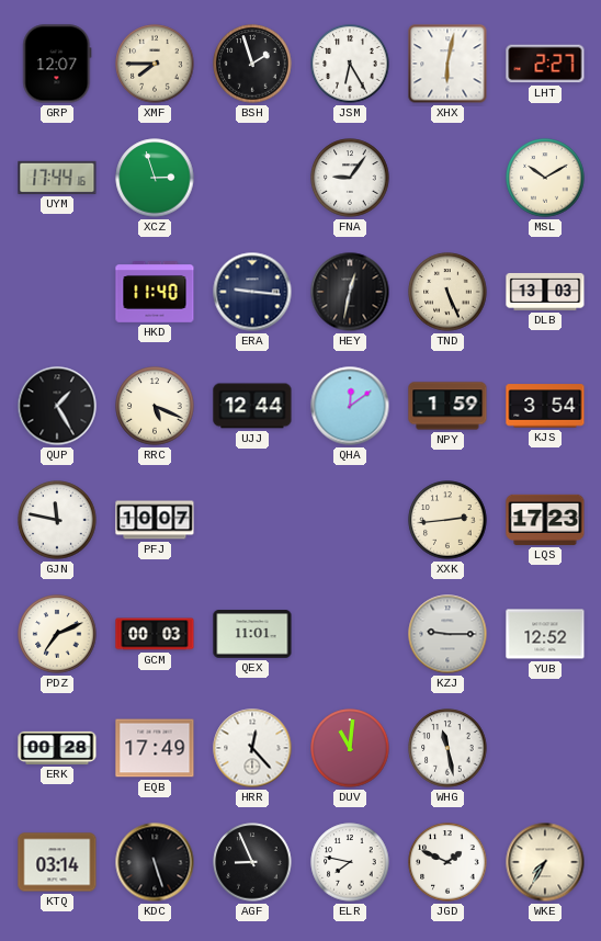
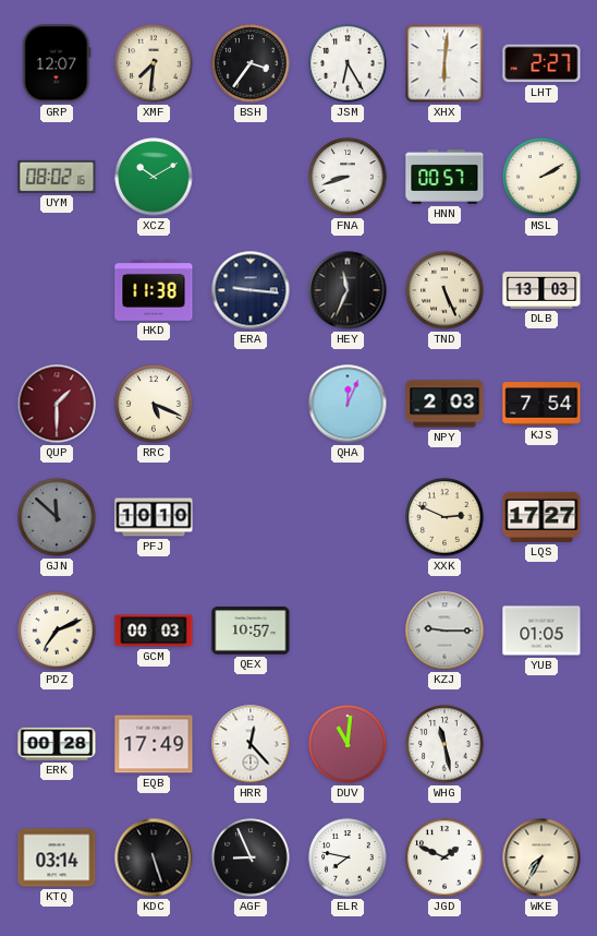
XMF: 7:45 -> 7:31 (154, 63)
BSH: 1:57 -> 3:36 (251, 63)
XHX: 6:02 -> 6:01 (444, 63)
UYM: 17:44 -> 08:02 (57, 177)
XCZ: 2:57 -> 10:10 (154, 177)
FNA: 9:06 -> 8:42 (348, 177)
HNN: none -> 00:57 (444, 177)
MSL: 10:10 -> 2:10 (541, 177)
HKD: 11:40 -> 11:38 (154, 291)
HEY: 12:32 -> 11:34 (348, 290)
QUP: 1:25 -> 1:30 (57, 404)
QUP dial: black -> burgundy (57, 404)
UJJ: 12:44 -> none (252, 406)
QHA: 12:09 -> 12:04 (348, 404)
NPY: 1:59 -> 2:03 (444, 404)
KJS: 3:54 -> 7:54 (541, 404)
GJN: 11:47 -> 11:52 (57, 517)
GJN dial: white -> grey (57, 517)
PFJ: 10:07 -> 10:10 (154, 517)
XXK: 2:44 -> 2:49 (444, 517)
LQS: 17:23 -> 17:27 (541, 517)
QEX: 11:01 -> 10:57 (251, 631)
YUB: 12:52 -> 01:05 (541, 631)
